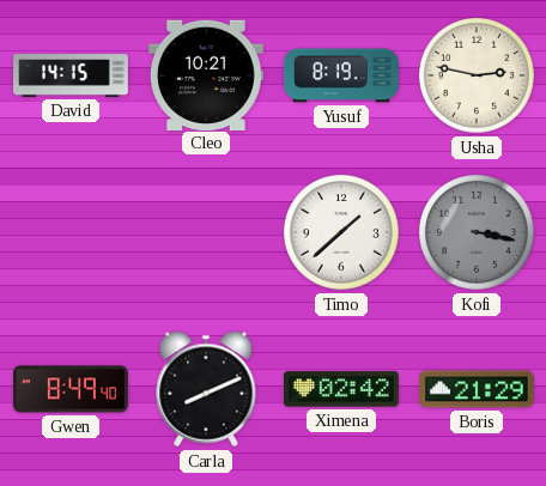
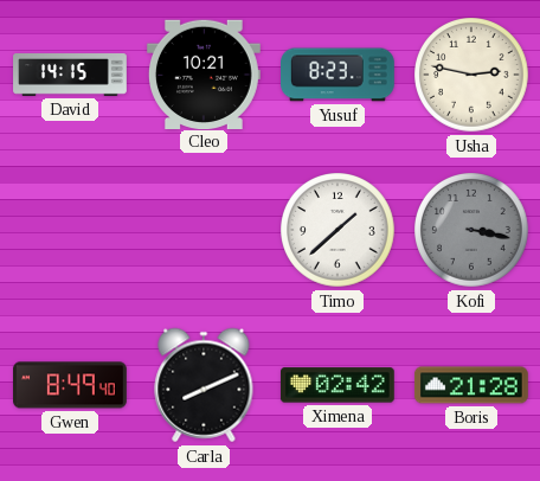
Yusuf: 8:19 -> 8:23 (339, 75)
Boris: 21:29 -> 21:28 (472, 385)
